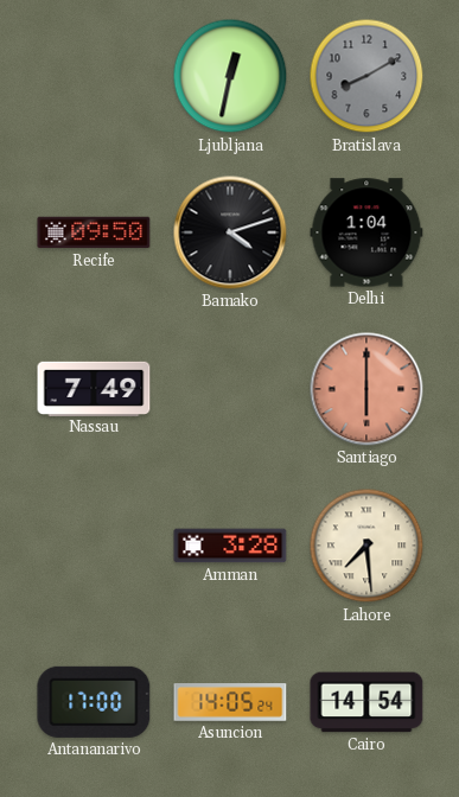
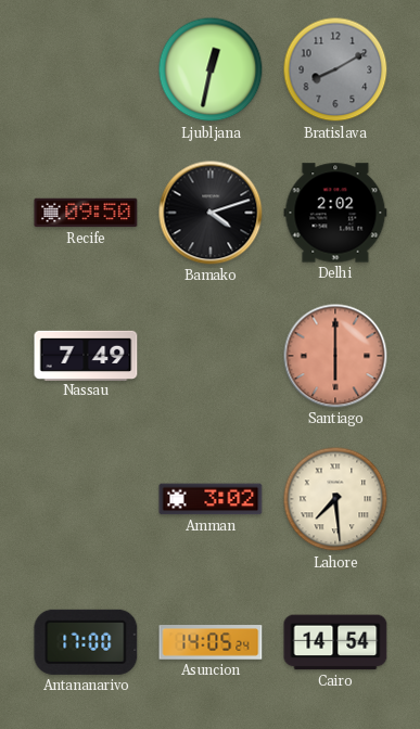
Delhi: 1:04 -> 2:02 (335, 213)
Amman: 3:28 -> 3:02 (211, 499)
